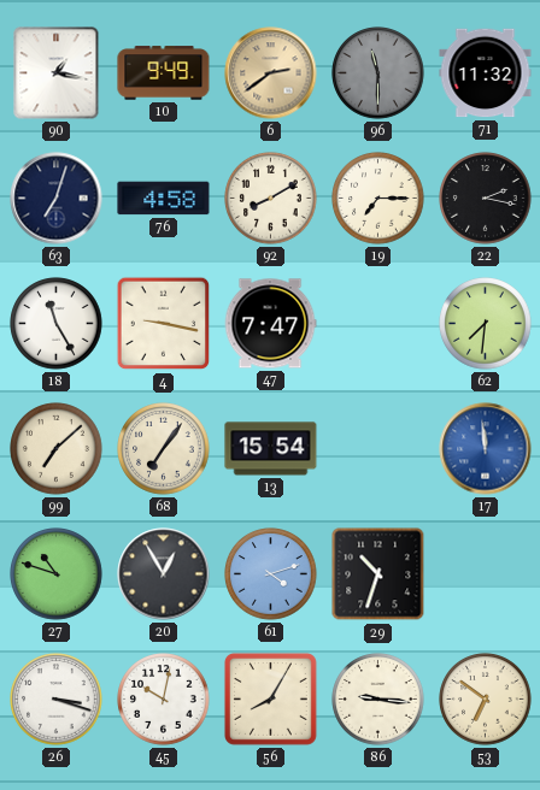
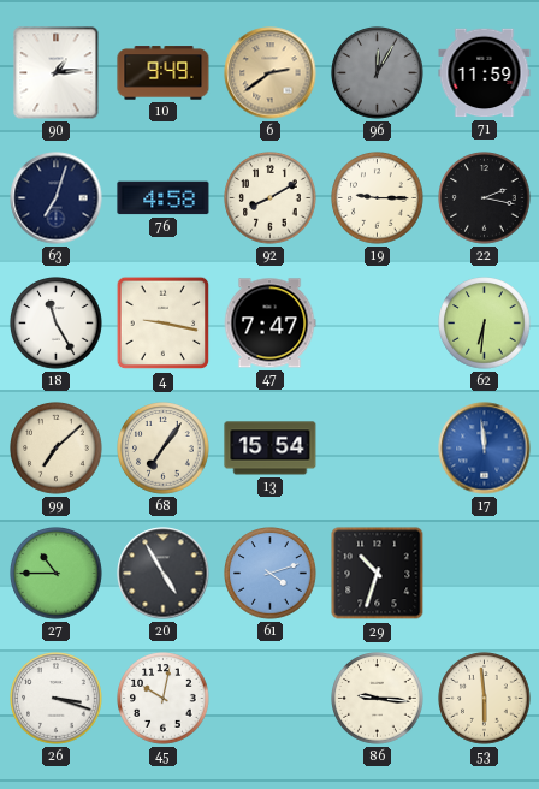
90: 1:17 -> 1:14 (57, 73)
96: 11:30 -> 12:05 (378, 73)
71: 11:32 -> 11:59 (485, 73)
19: 7:15 -> 9:15 (378, 198)
62: 7:31 -> 6:31 (485, 324)
27: 10:48 -> 10:45 (57, 574)
20: 12:55 -> 4:55 (164, 574)
56: 8:05 -> none (270, 698)
53: 6:51 -> 5:59 (485, 699)
